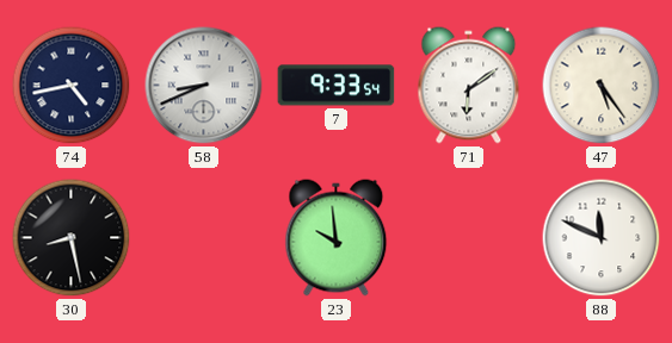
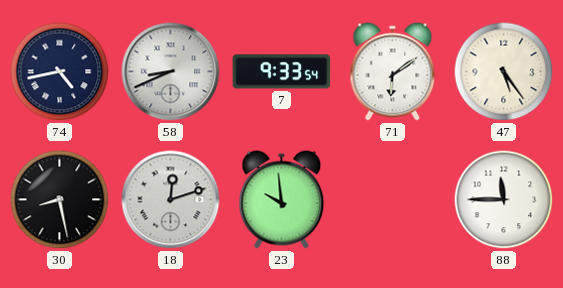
18: none -> 12:12 (171, 200)
88: 11:49 -> 11:45 (504, 200)
